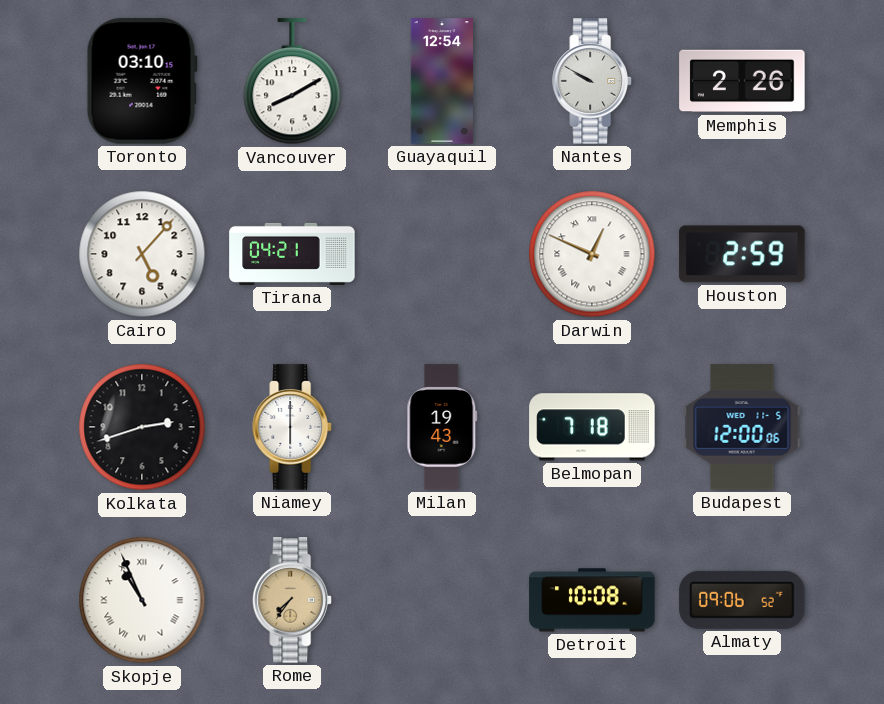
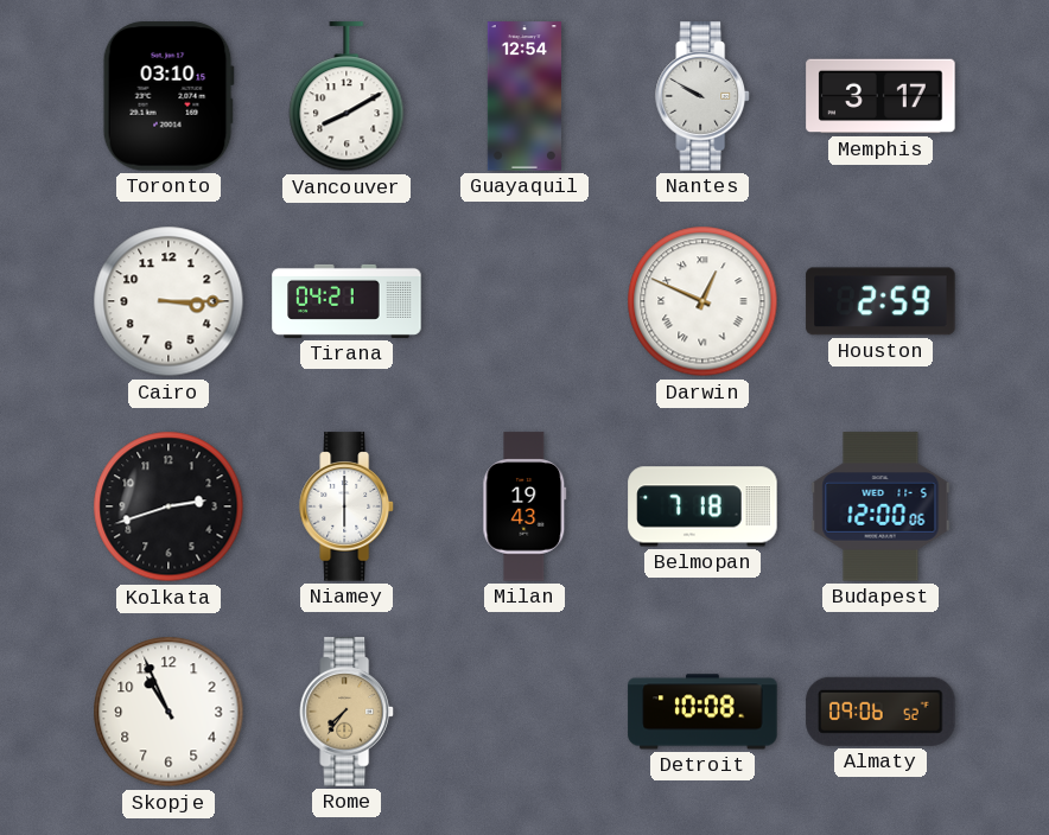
Memphis: 2:26 -> 3:17 (880, 96)
Cairo: 5:07 -> 3:15 (169, 301)
Skopje numerals: Roman -> Arabic (169, 712)
